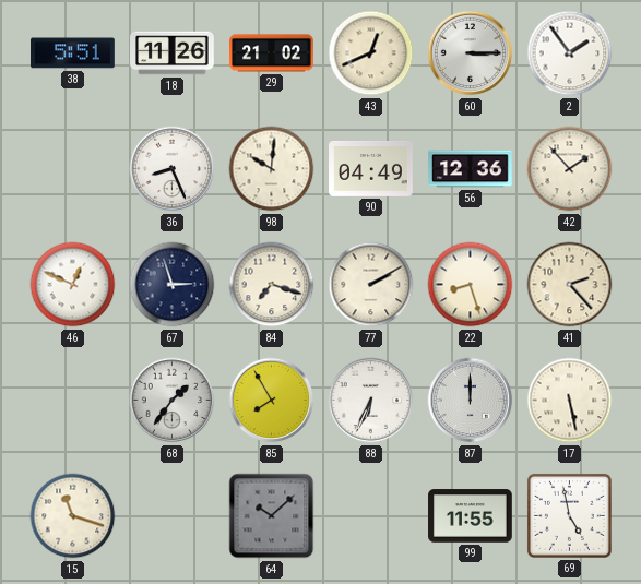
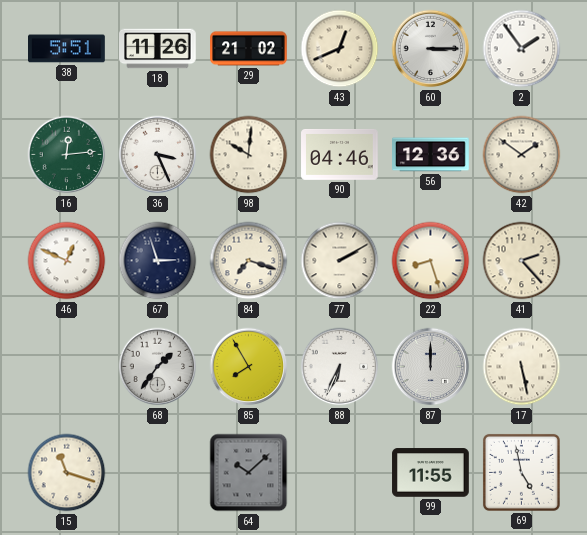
16: none -> 12:14 (67, 155)
36: 8:26 -> 3:26 (158, 155)
90: 04:49 -> 04:46 (340, 155)
42: 1:53 -> 1:51 (522, 155)
